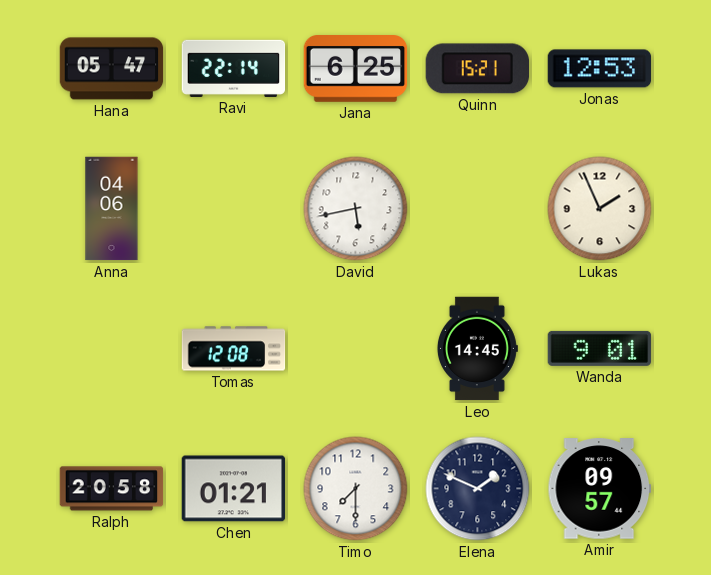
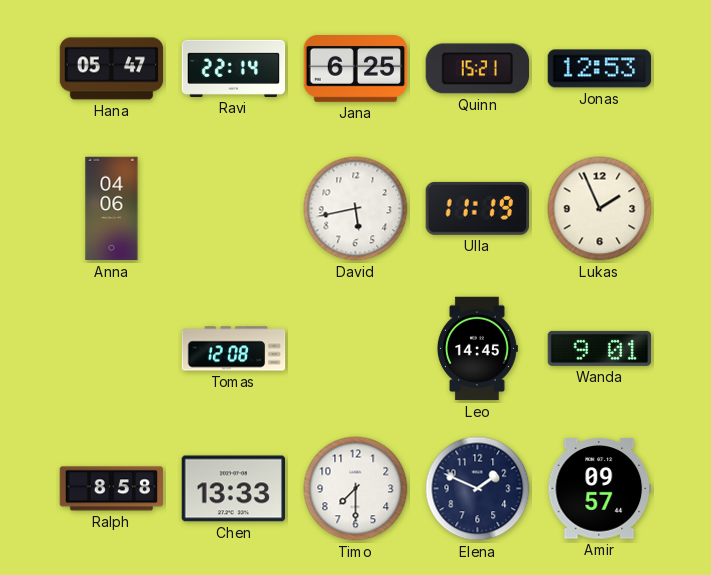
Ulla: none -> 11:19 (477, 208)
Ralph: 20:58 -> 8:58 (112, 489)
Chen: 01:21 -> 13:33 (234, 489)
